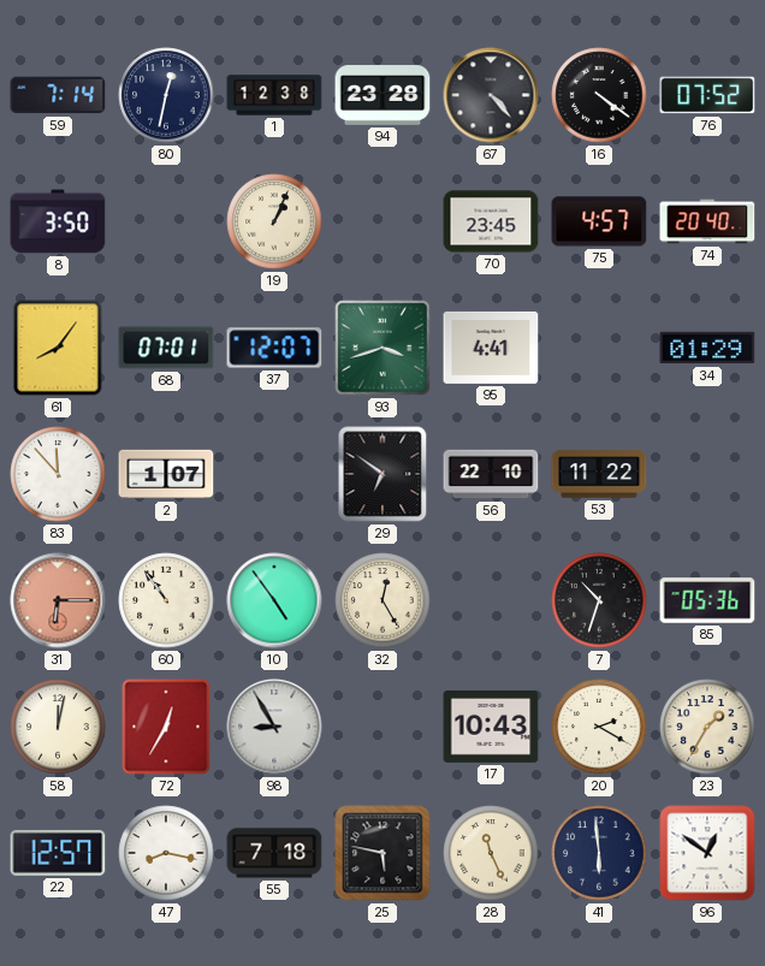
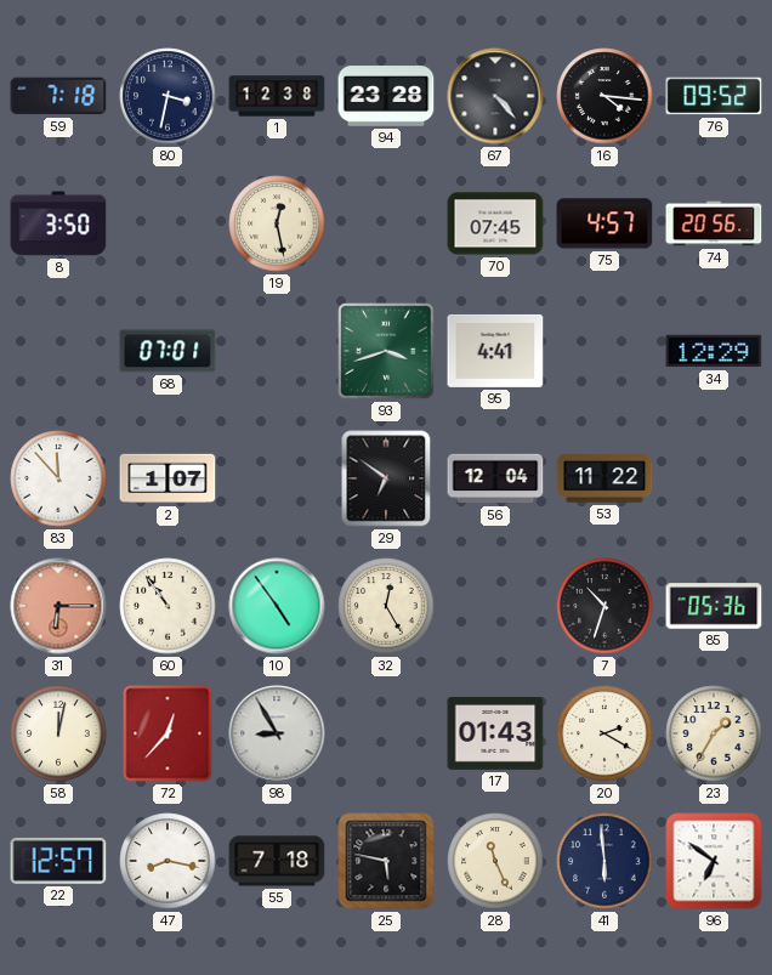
59: 7:14 -> 7:18 (58, 96)
80: 12:32 -> 3:32 (168, 96)
16: 4:21 -> 4:16 (604, 96)
76: 07:52 -> 09:52 (714, 96)
19: 1:04 -> 12:28 (277, 223)
70: 23:45 -> 07:45 (495, 223)
74: 20:40 -> 20:56 (714, 223)
61: 8:06 -> none (58, 348)
37: 12:07 -> none (274, 348)
34: 01:29 -> 12:29 (714, 351)
56: 22:10 -> 12:04 (495, 478)
72: 12:35 -> 12:37 (168, 733)
17: 10:43 -> 01:43 (495, 733)
96: 12:51 -> 6:51 (714, 861)
